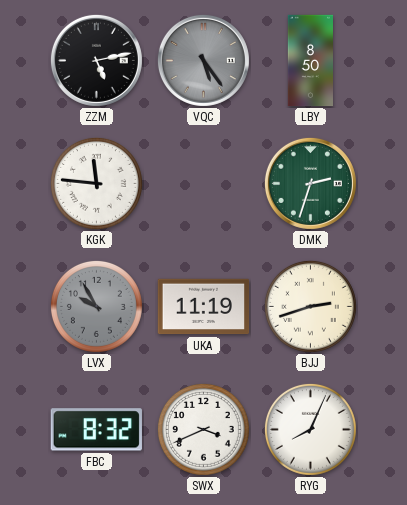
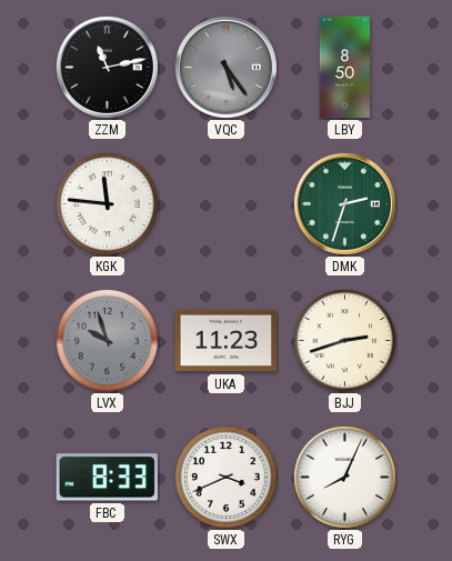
ZZM: 5:13 -> 11:13 (107, 67)
LVX: 9:55 -> 9:57 (107, 340)
UKA: 11:19 -> 11:23 (227, 341)
FBC: 8:32 -> 8:33 (107, 478)
